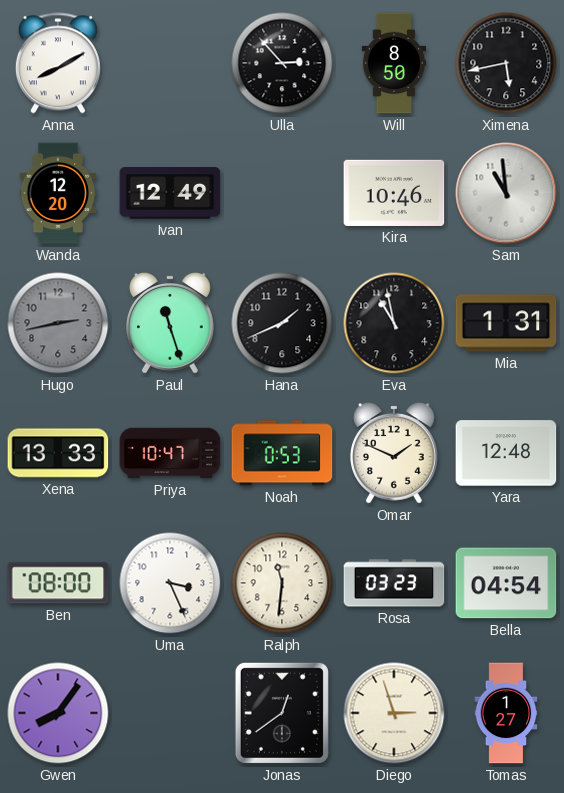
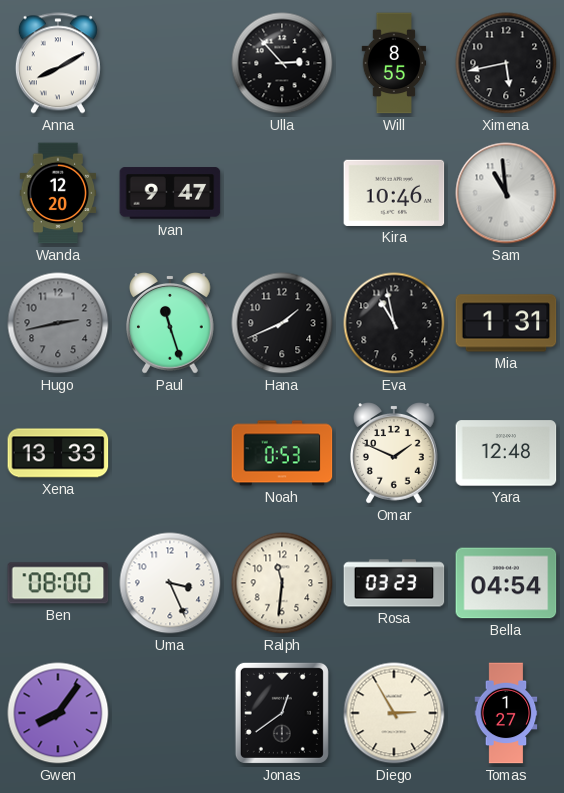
Will: 8:50 -> 8:55 (394, 63)
Ivan: 12:49 -> 9:47 (170, 193)
Priya: 10:47 -> none (170, 453)
Diego: 2:57 -> 2:55 (394, 713)
